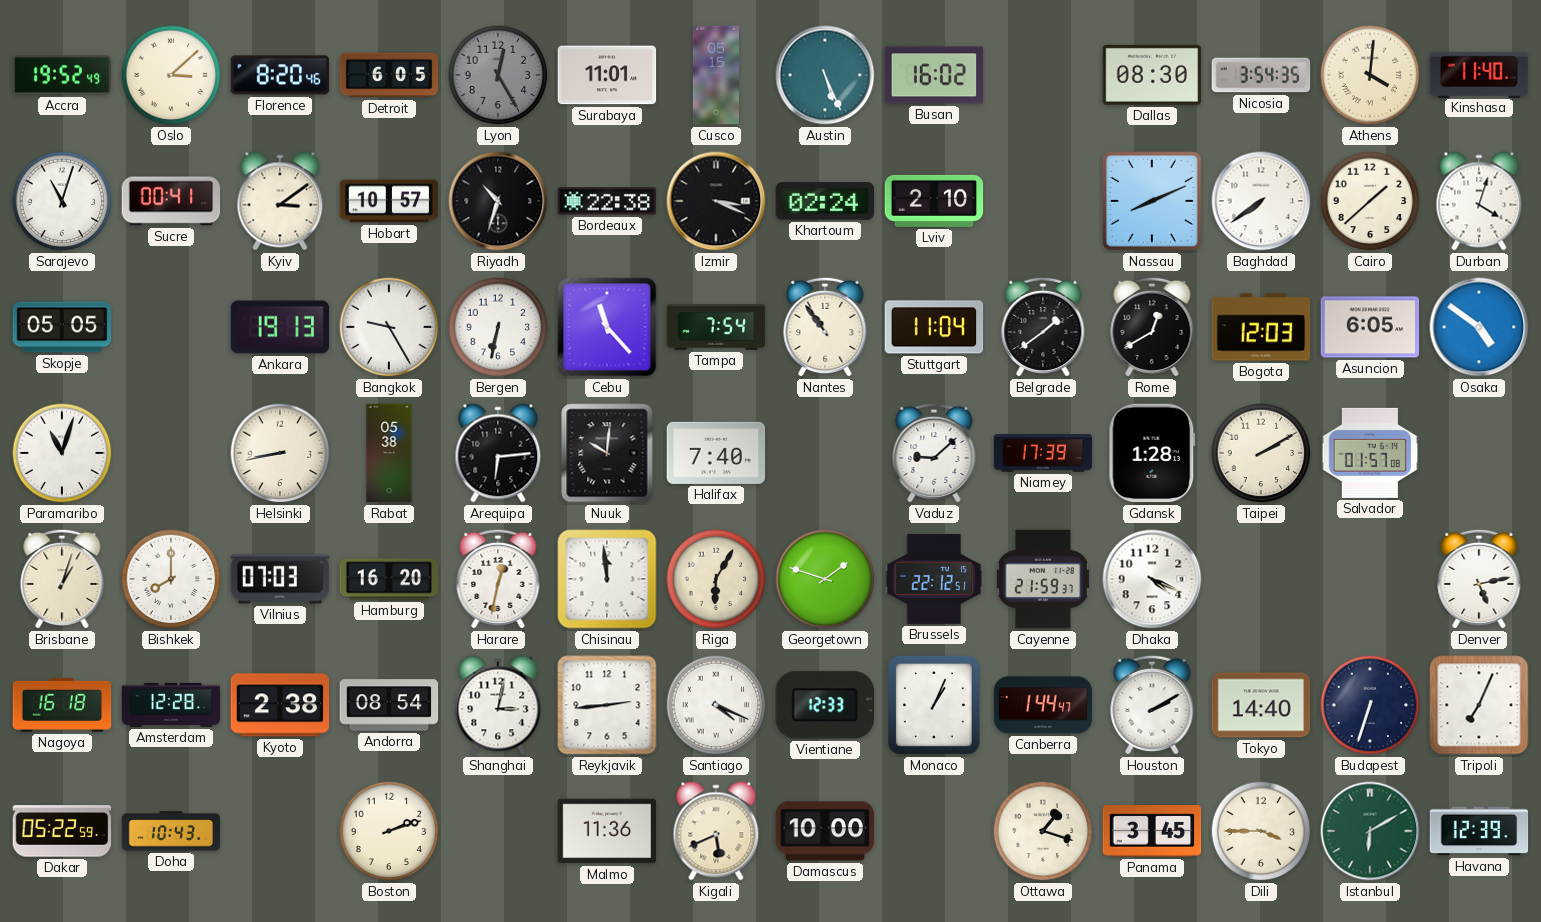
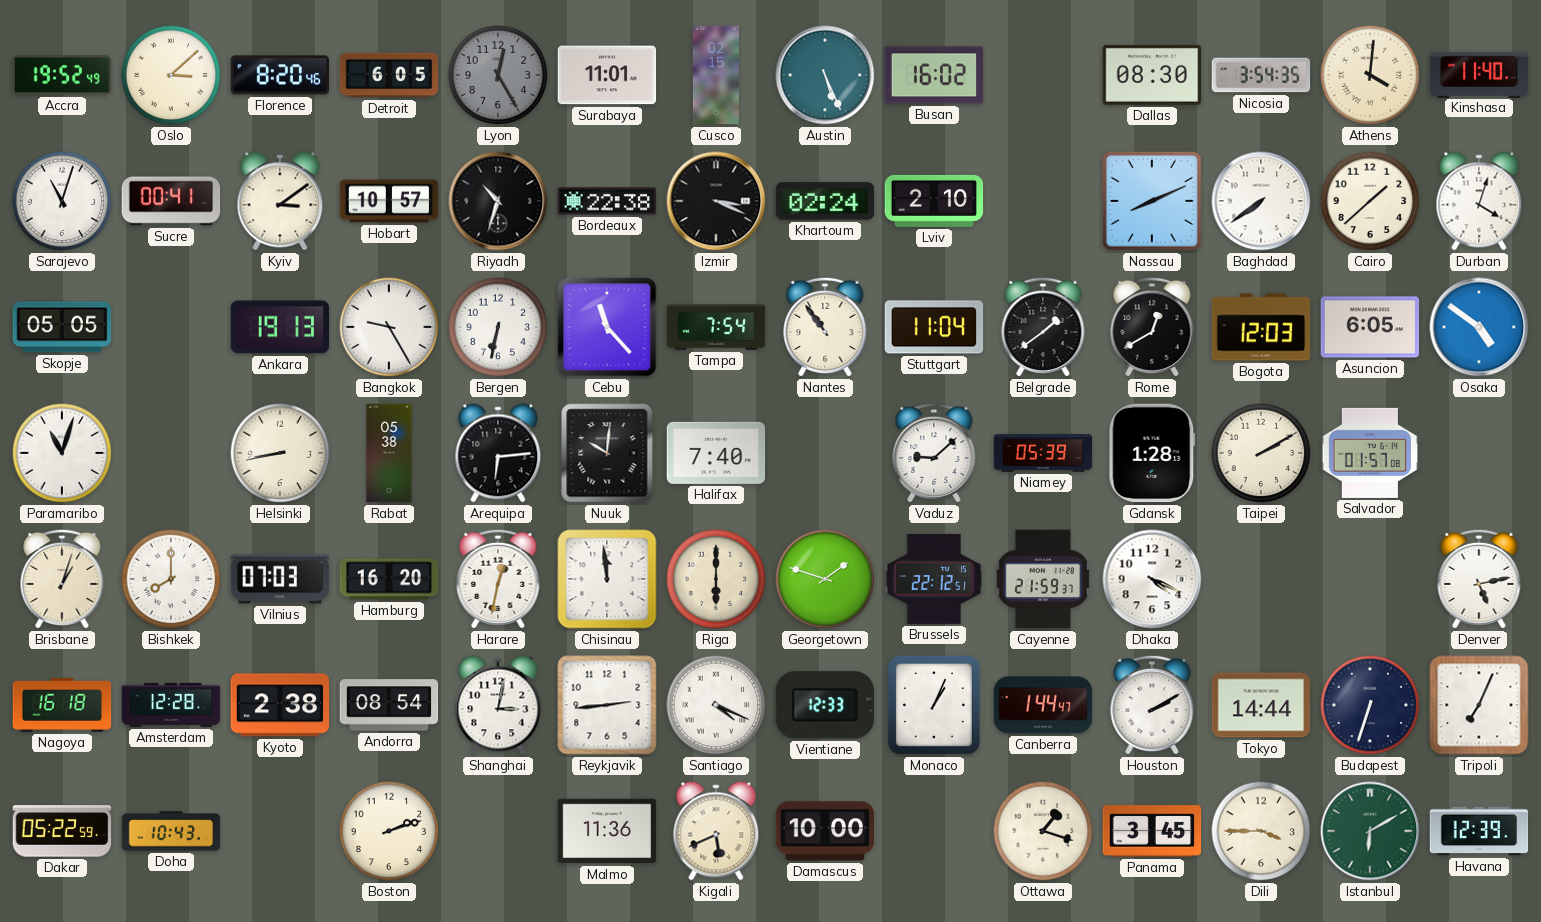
Cusco: 05:15 -> 02:15 (716, 75)
Niamey: 17:39 -> 05:39 (1043, 453)
Riga: 6:05 -> 6:00 (716, 579)
Tokyo: 14:40 -> 14:44 (1261, 705)
